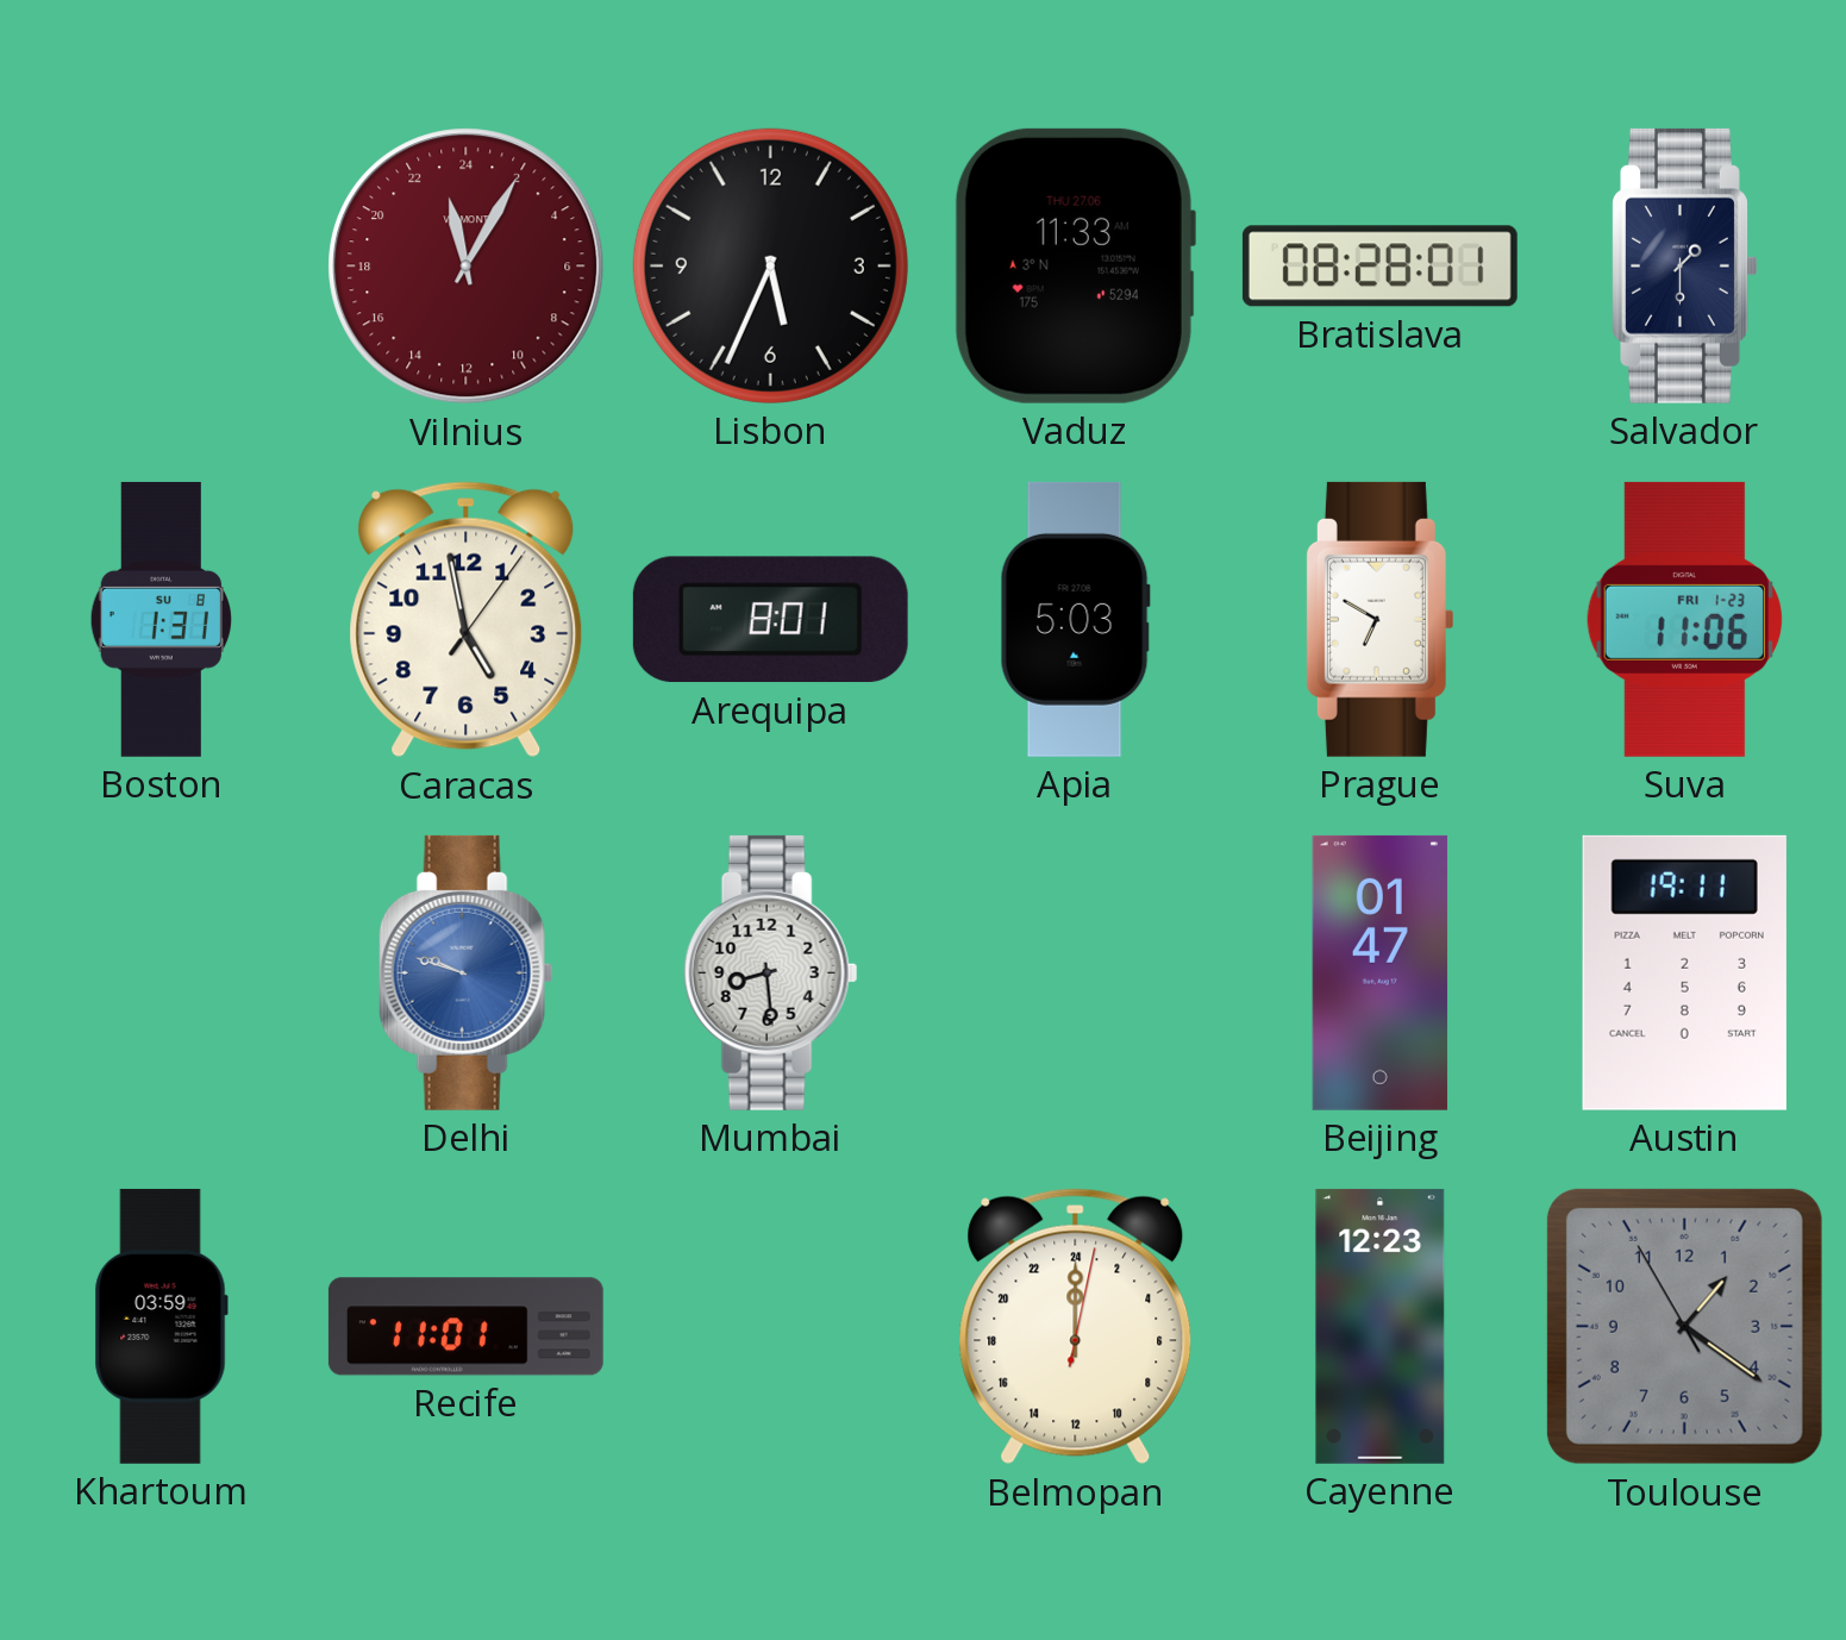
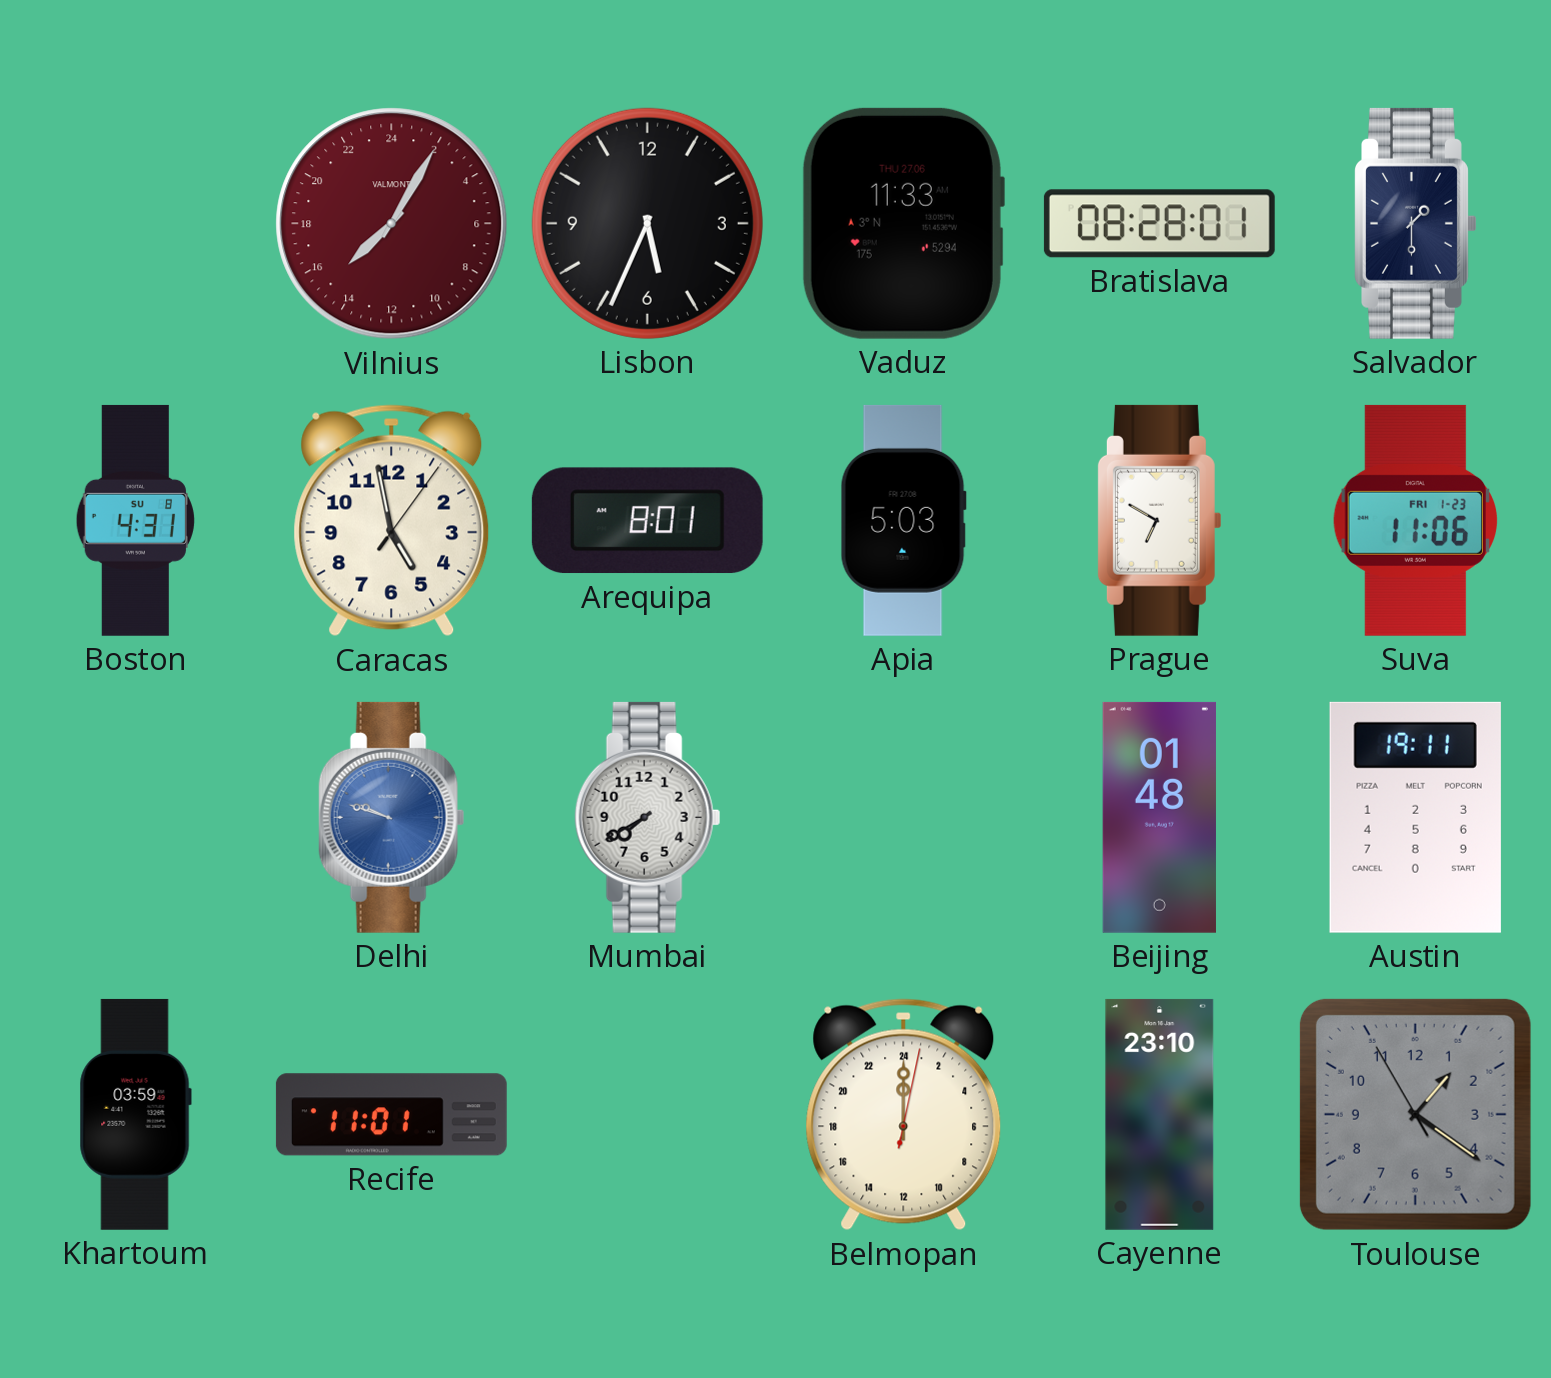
Vilnius: 23:05 -> 15:05 (392, 224)
Boston: 1:31 -> 4:31 (135, 520)
Mumbai: 8:29 -> 7:40 (648, 817)
Beijing: 01:47 -> 01:48 (1159, 817)
Cayenne: 12:23 -> 23:10 (1160, 1114)
